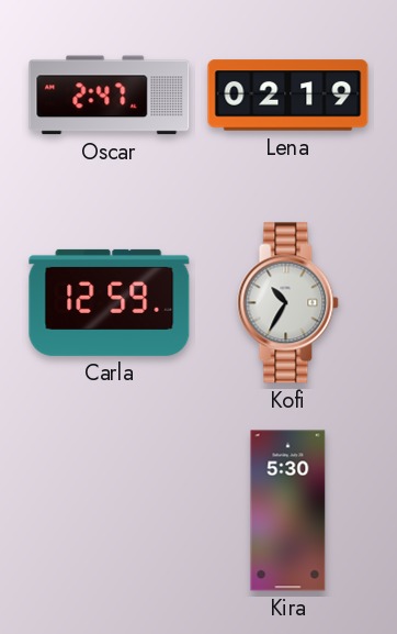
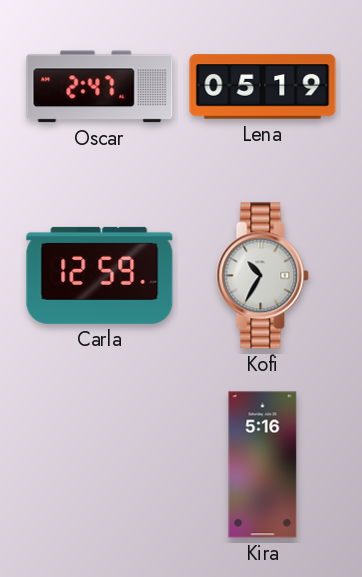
Lena: 02:19 -> 05:19 (263, 87)
Kira: 5:30 -> 5:16 (263, 465)
